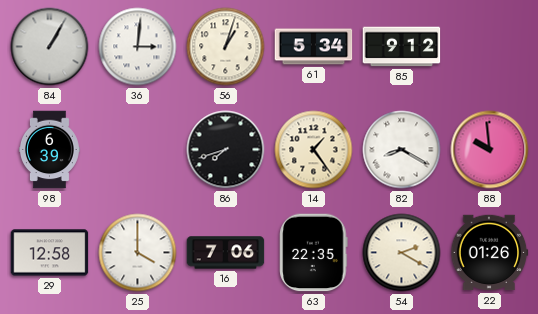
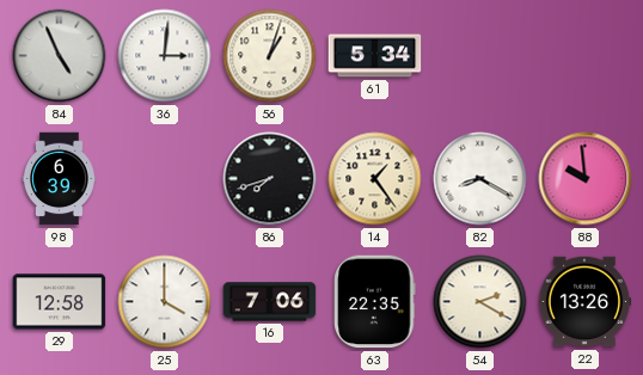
84: 1:05 -> 4:56 (60, 56)
85: 9:12 -> none (402, 47)
22: 01:26 -> 13:26 (584, 302)
